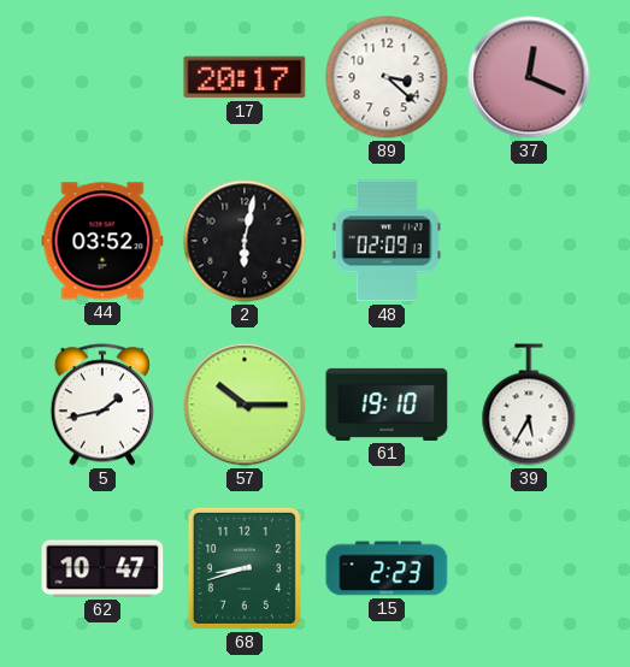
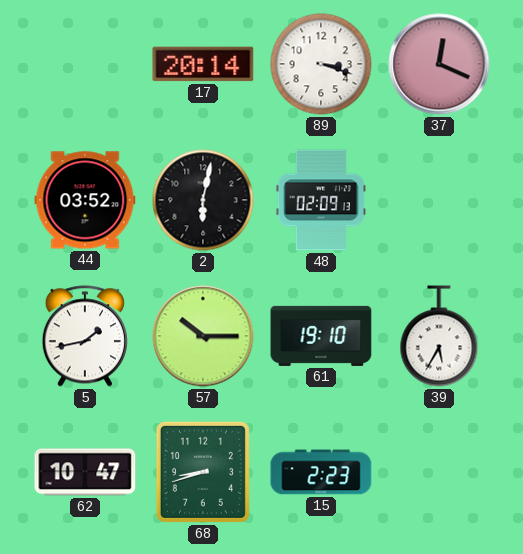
17: 20:17 -> 20:14 (203, 64)
89: 3:22 -> 3:18 (321, 64)
